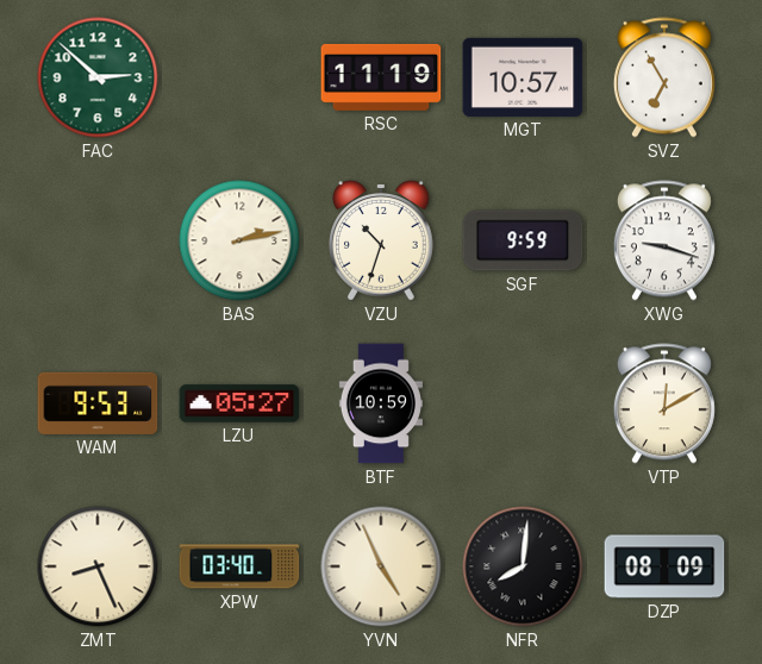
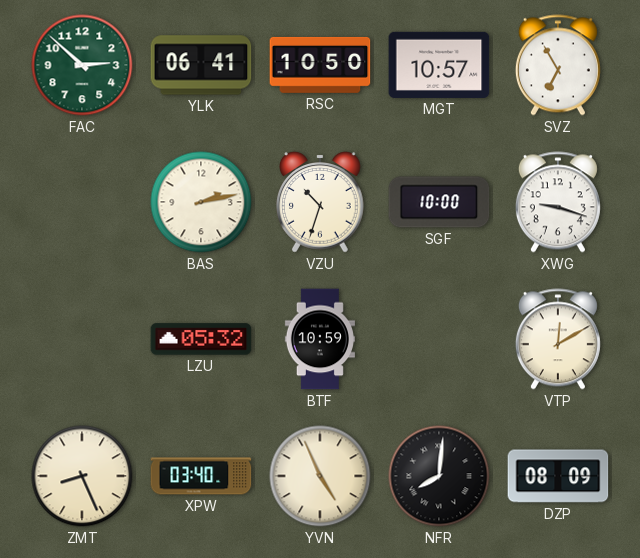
YLK: none -> 06:41 (201, 65)
RSC: 11:19 -> 10:50 (320, 65)
SGF: 9:59 -> 10:00 (439, 202)
WAM: 9:53 -> none (98, 403)
LZU: 05:27 -> 05:32 (201, 339)
